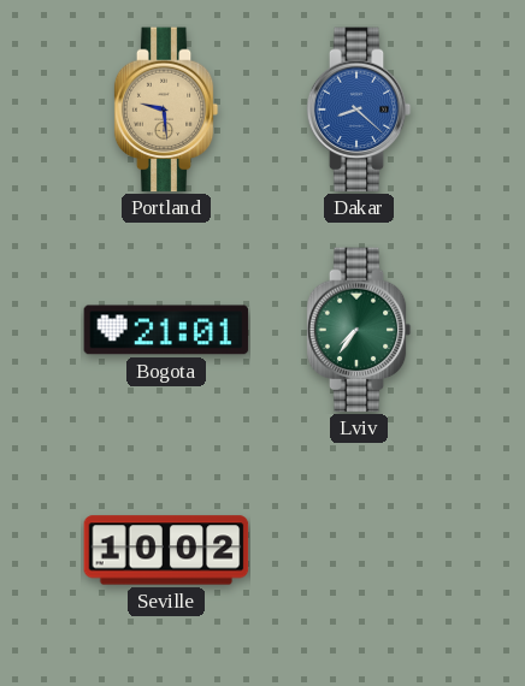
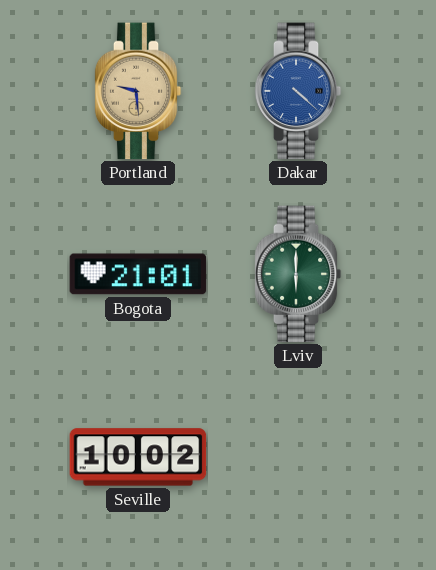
Dakar: 8:22 -> 4:22 (298, 91)
Lviv: 7:36 -> 6:00 (298, 274)
